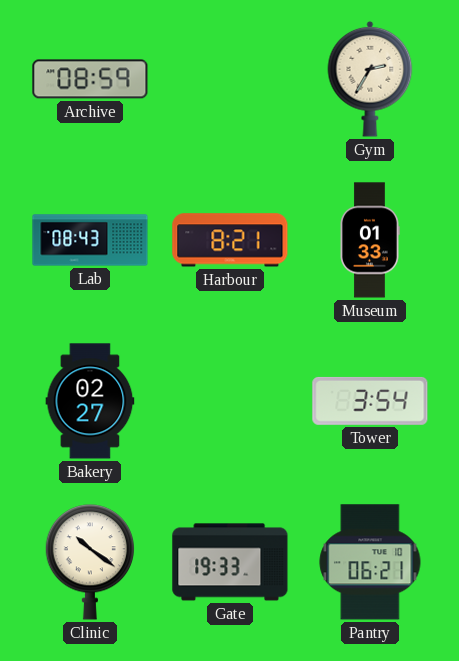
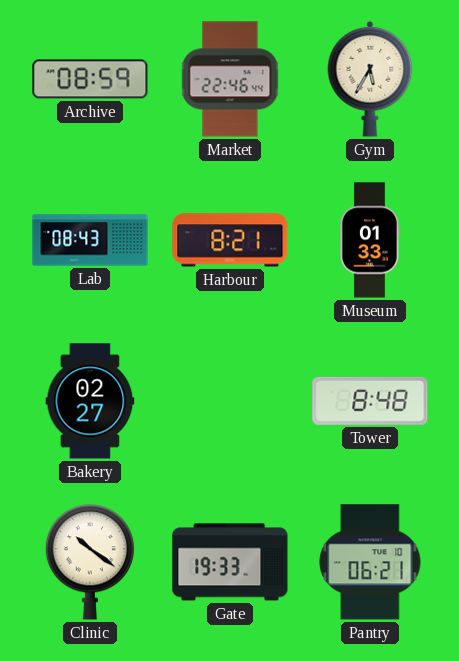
Market: none -> 22:46 (230, 79)
Gym: 2:35 -> 5:35 (370, 79)
Tower: 3:54 -> 8:48 (370, 401)
